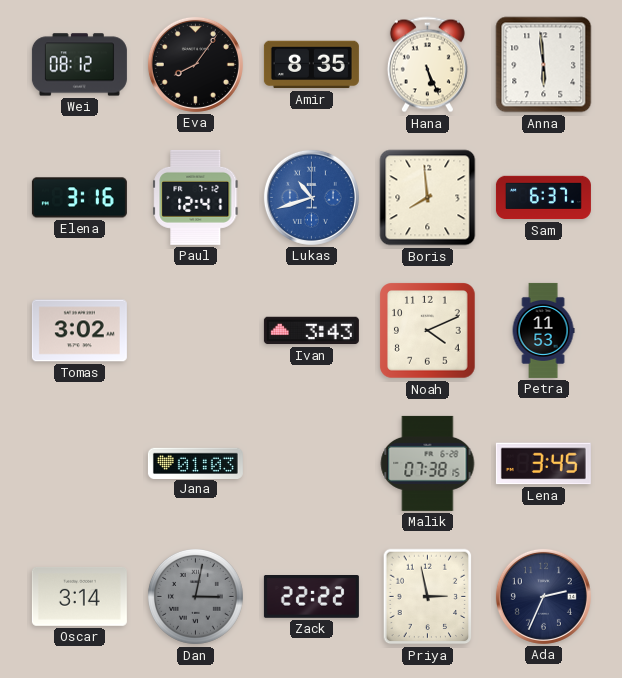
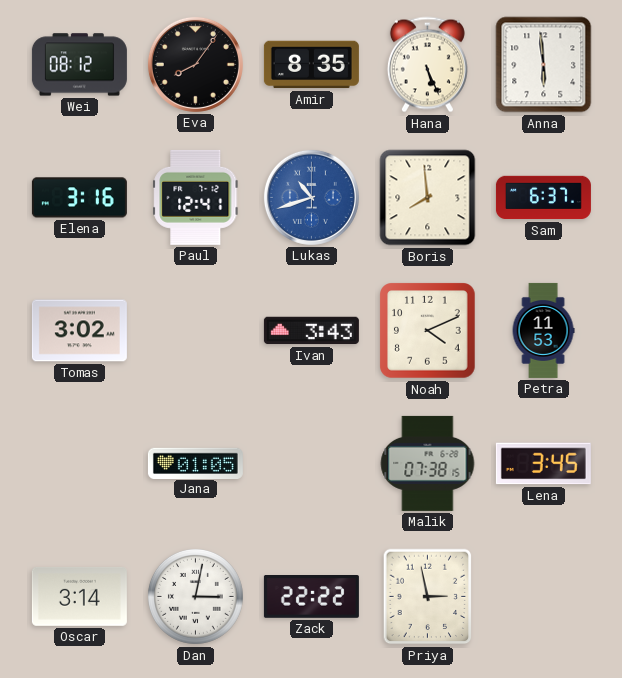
Jana: 01:03 -> 01:05 (195, 463)
Dan dial: grey -> white (195, 596)
Ada: 2:34 -> none (543, 596)
